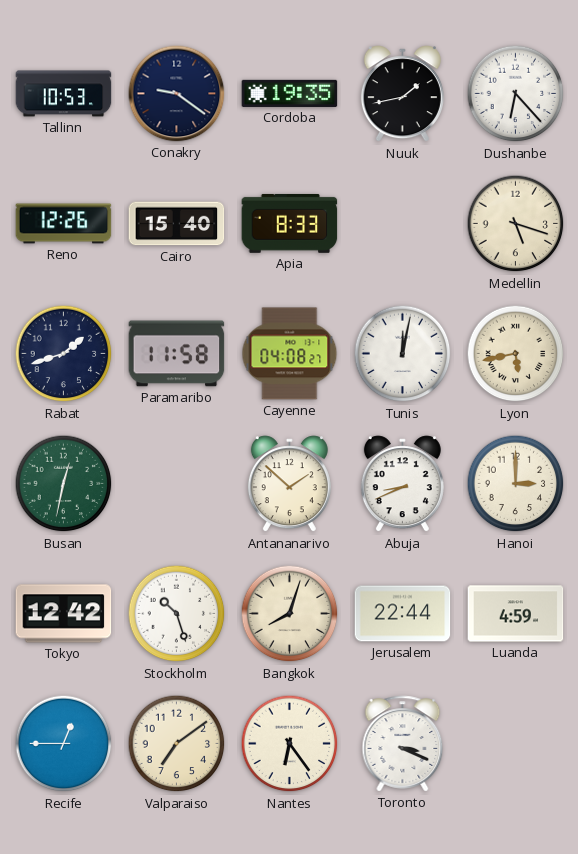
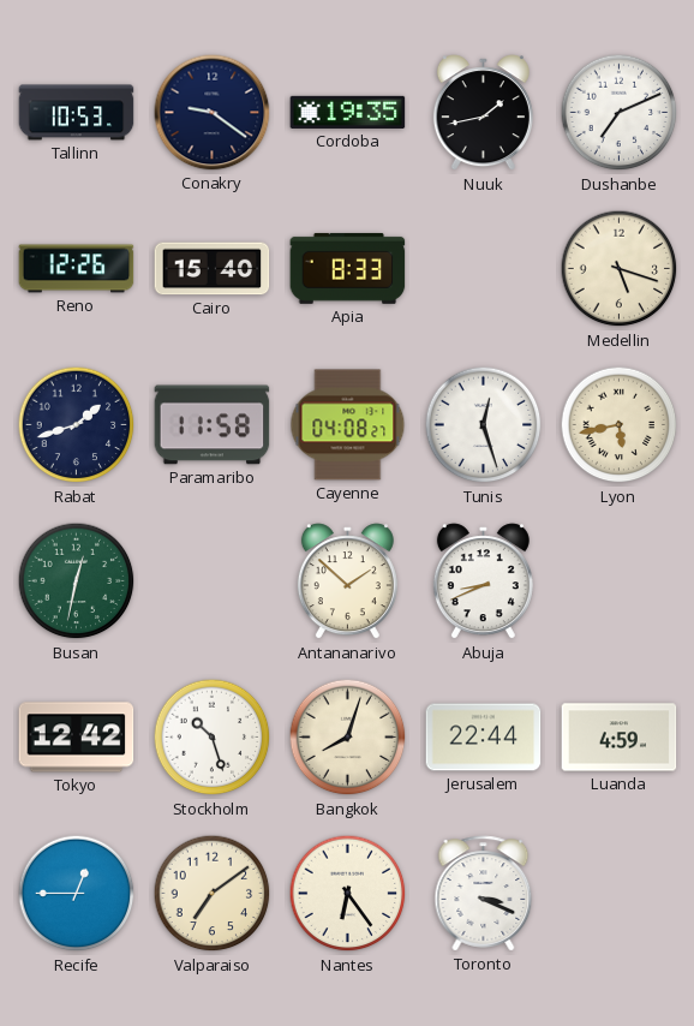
Dushanbe: 6:23 -> 7:11 (620, 113)
Tunis: 12:02 -> 12:27 (484, 425)
Hanoi: 3:00 -> none (516, 484)
